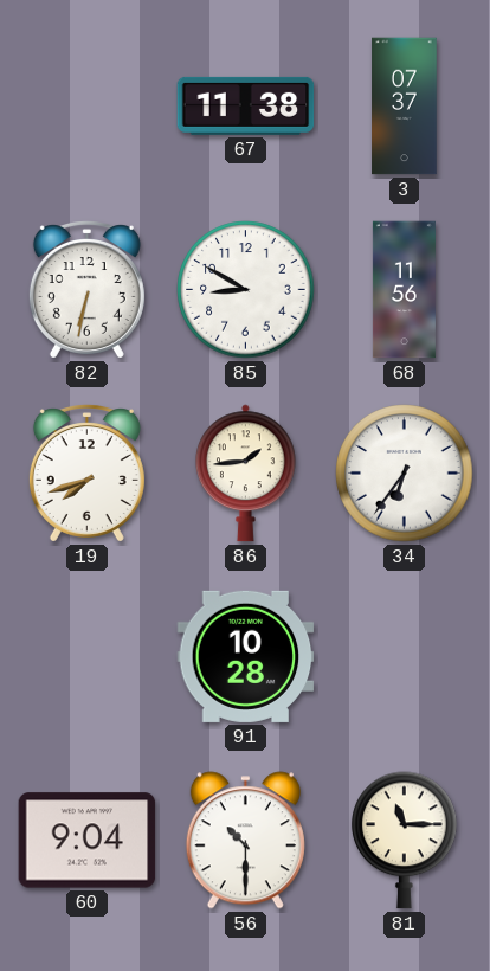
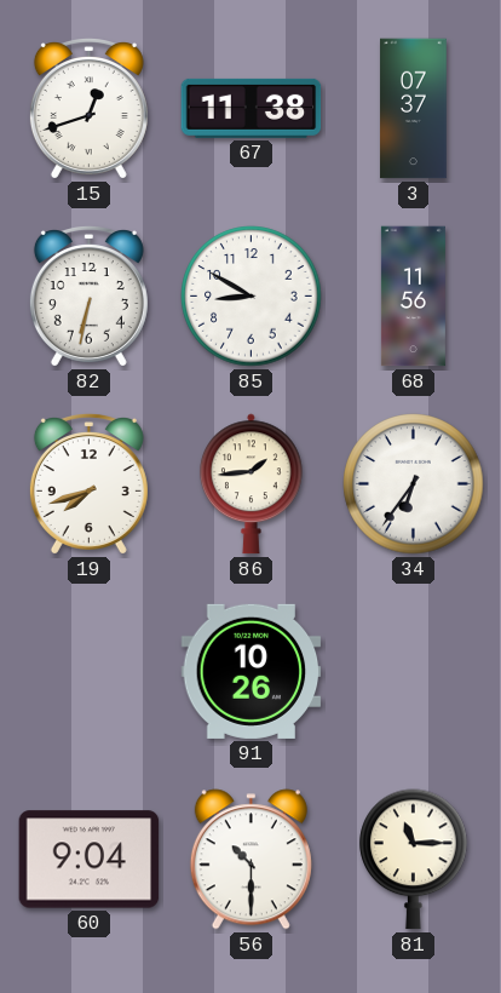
15: none -> 12:42 (88, 109)
91: 10:28 -> 10:26 (252, 671)
